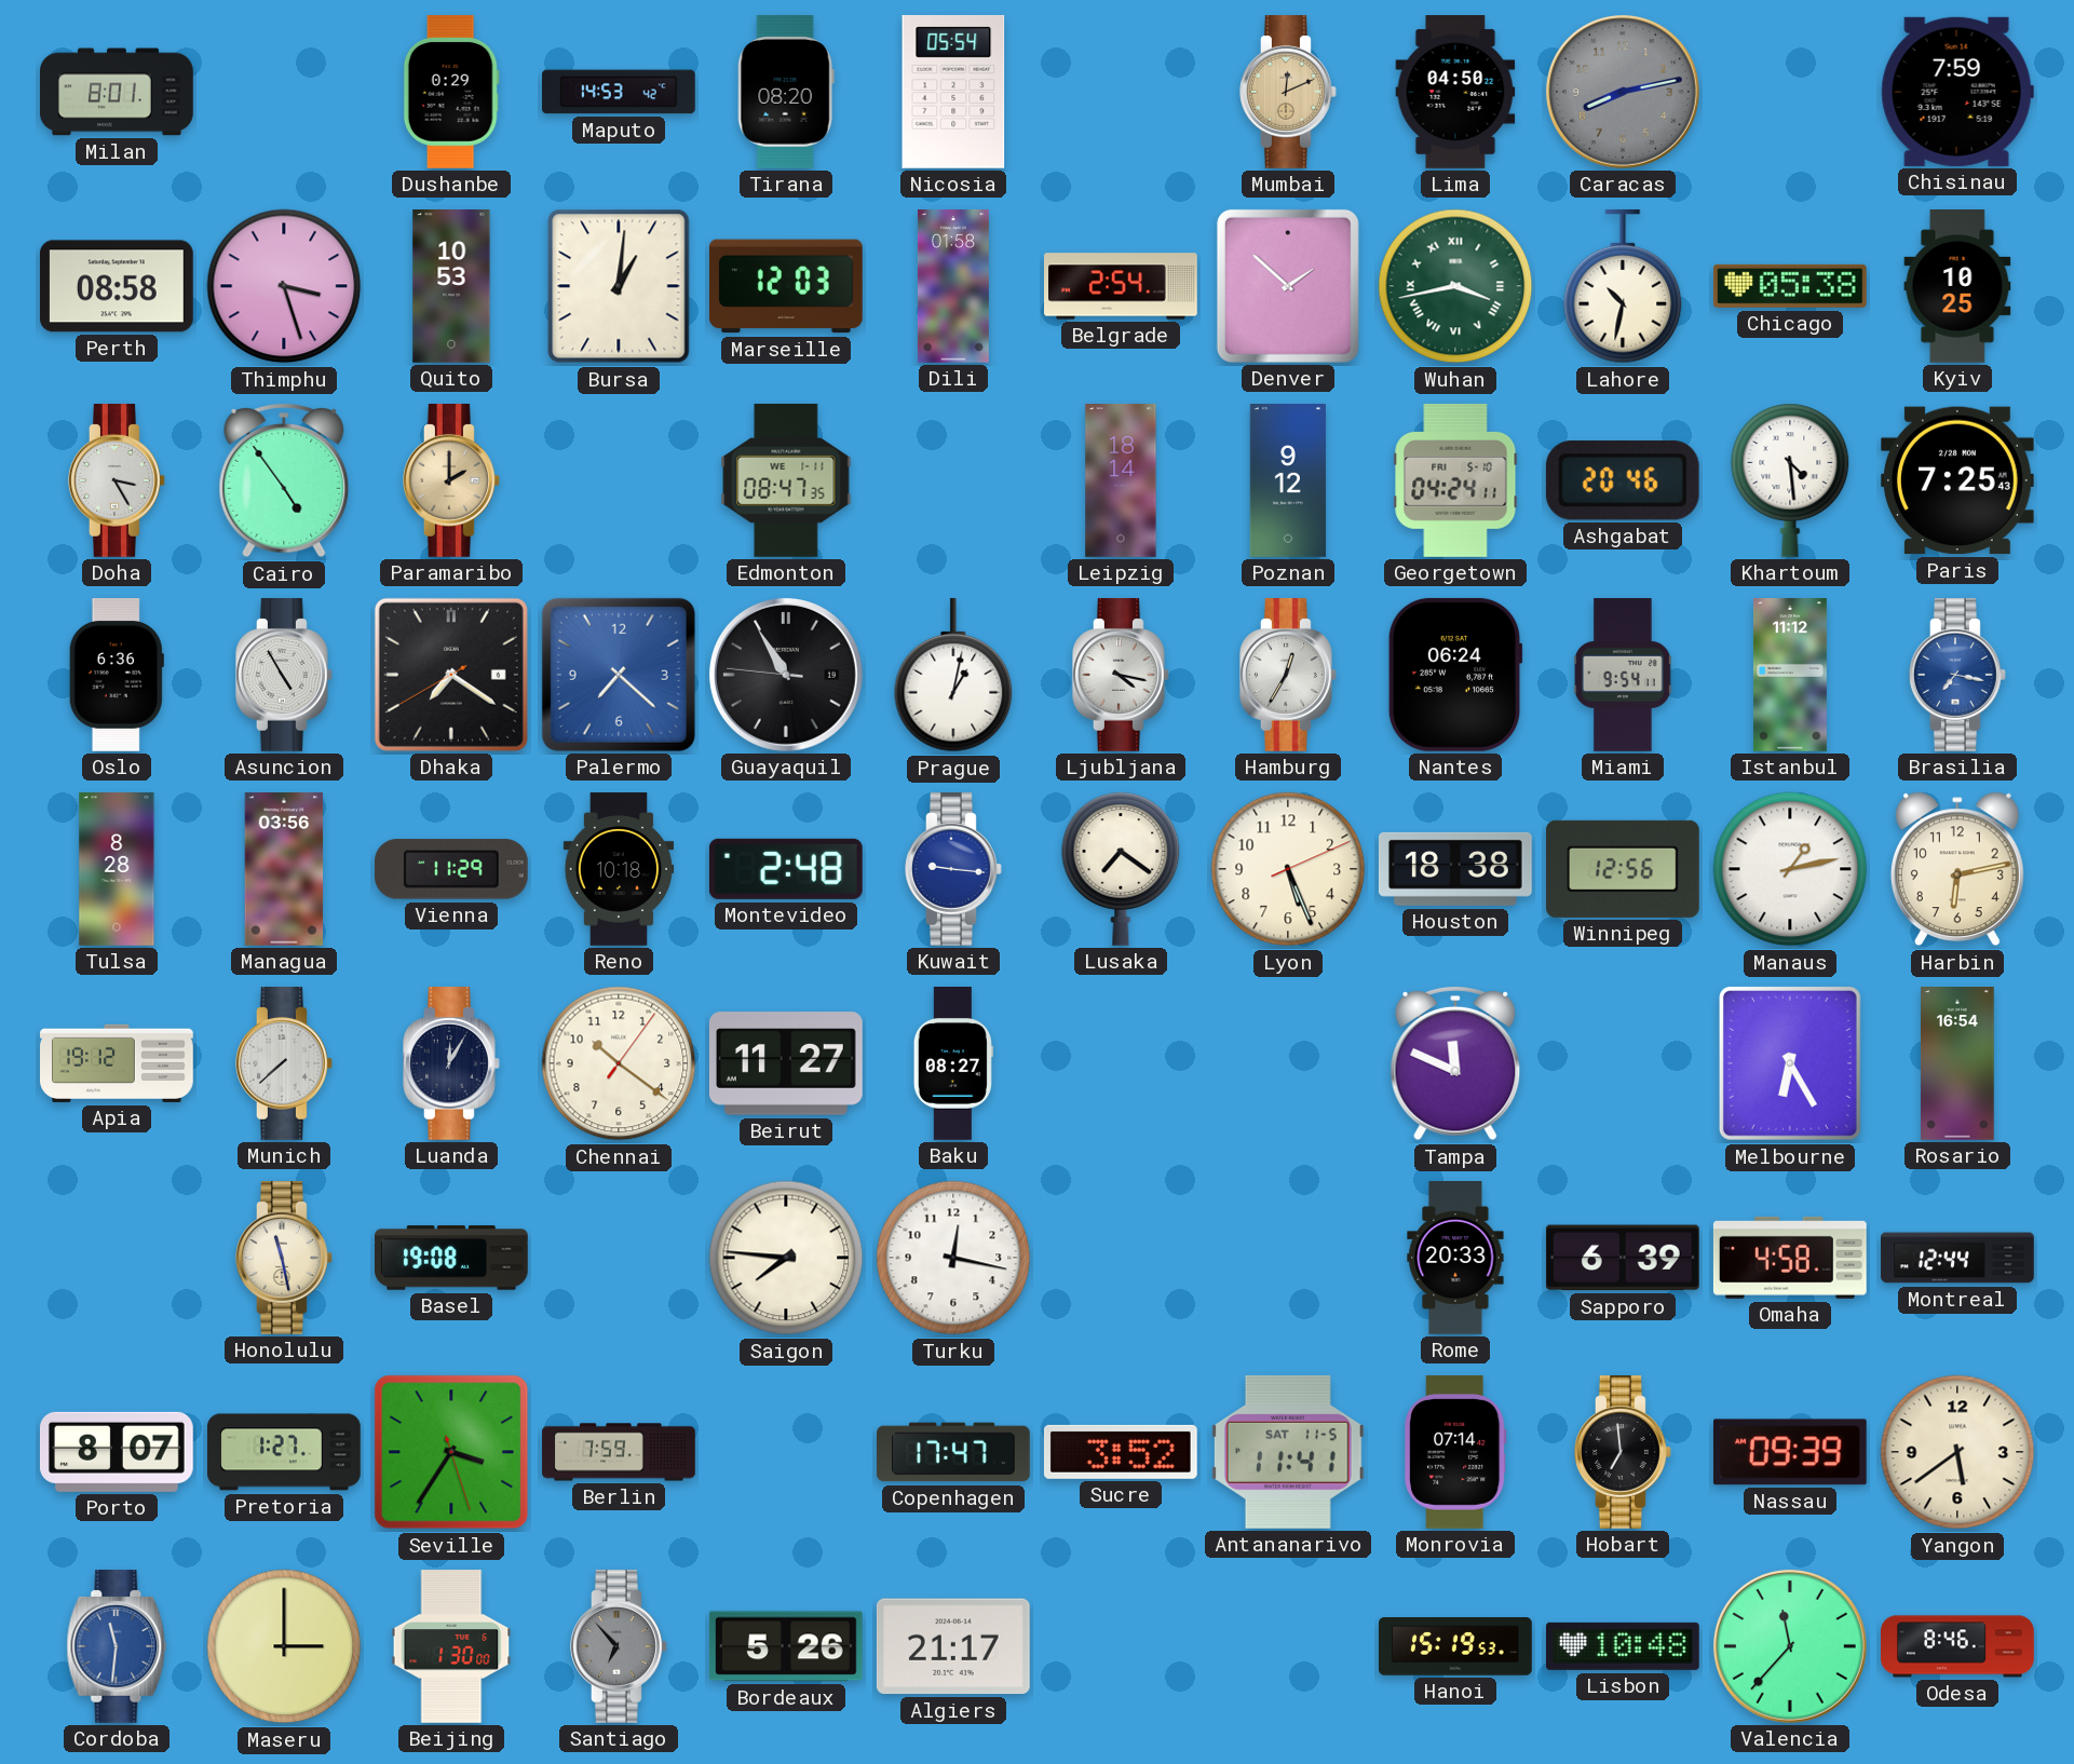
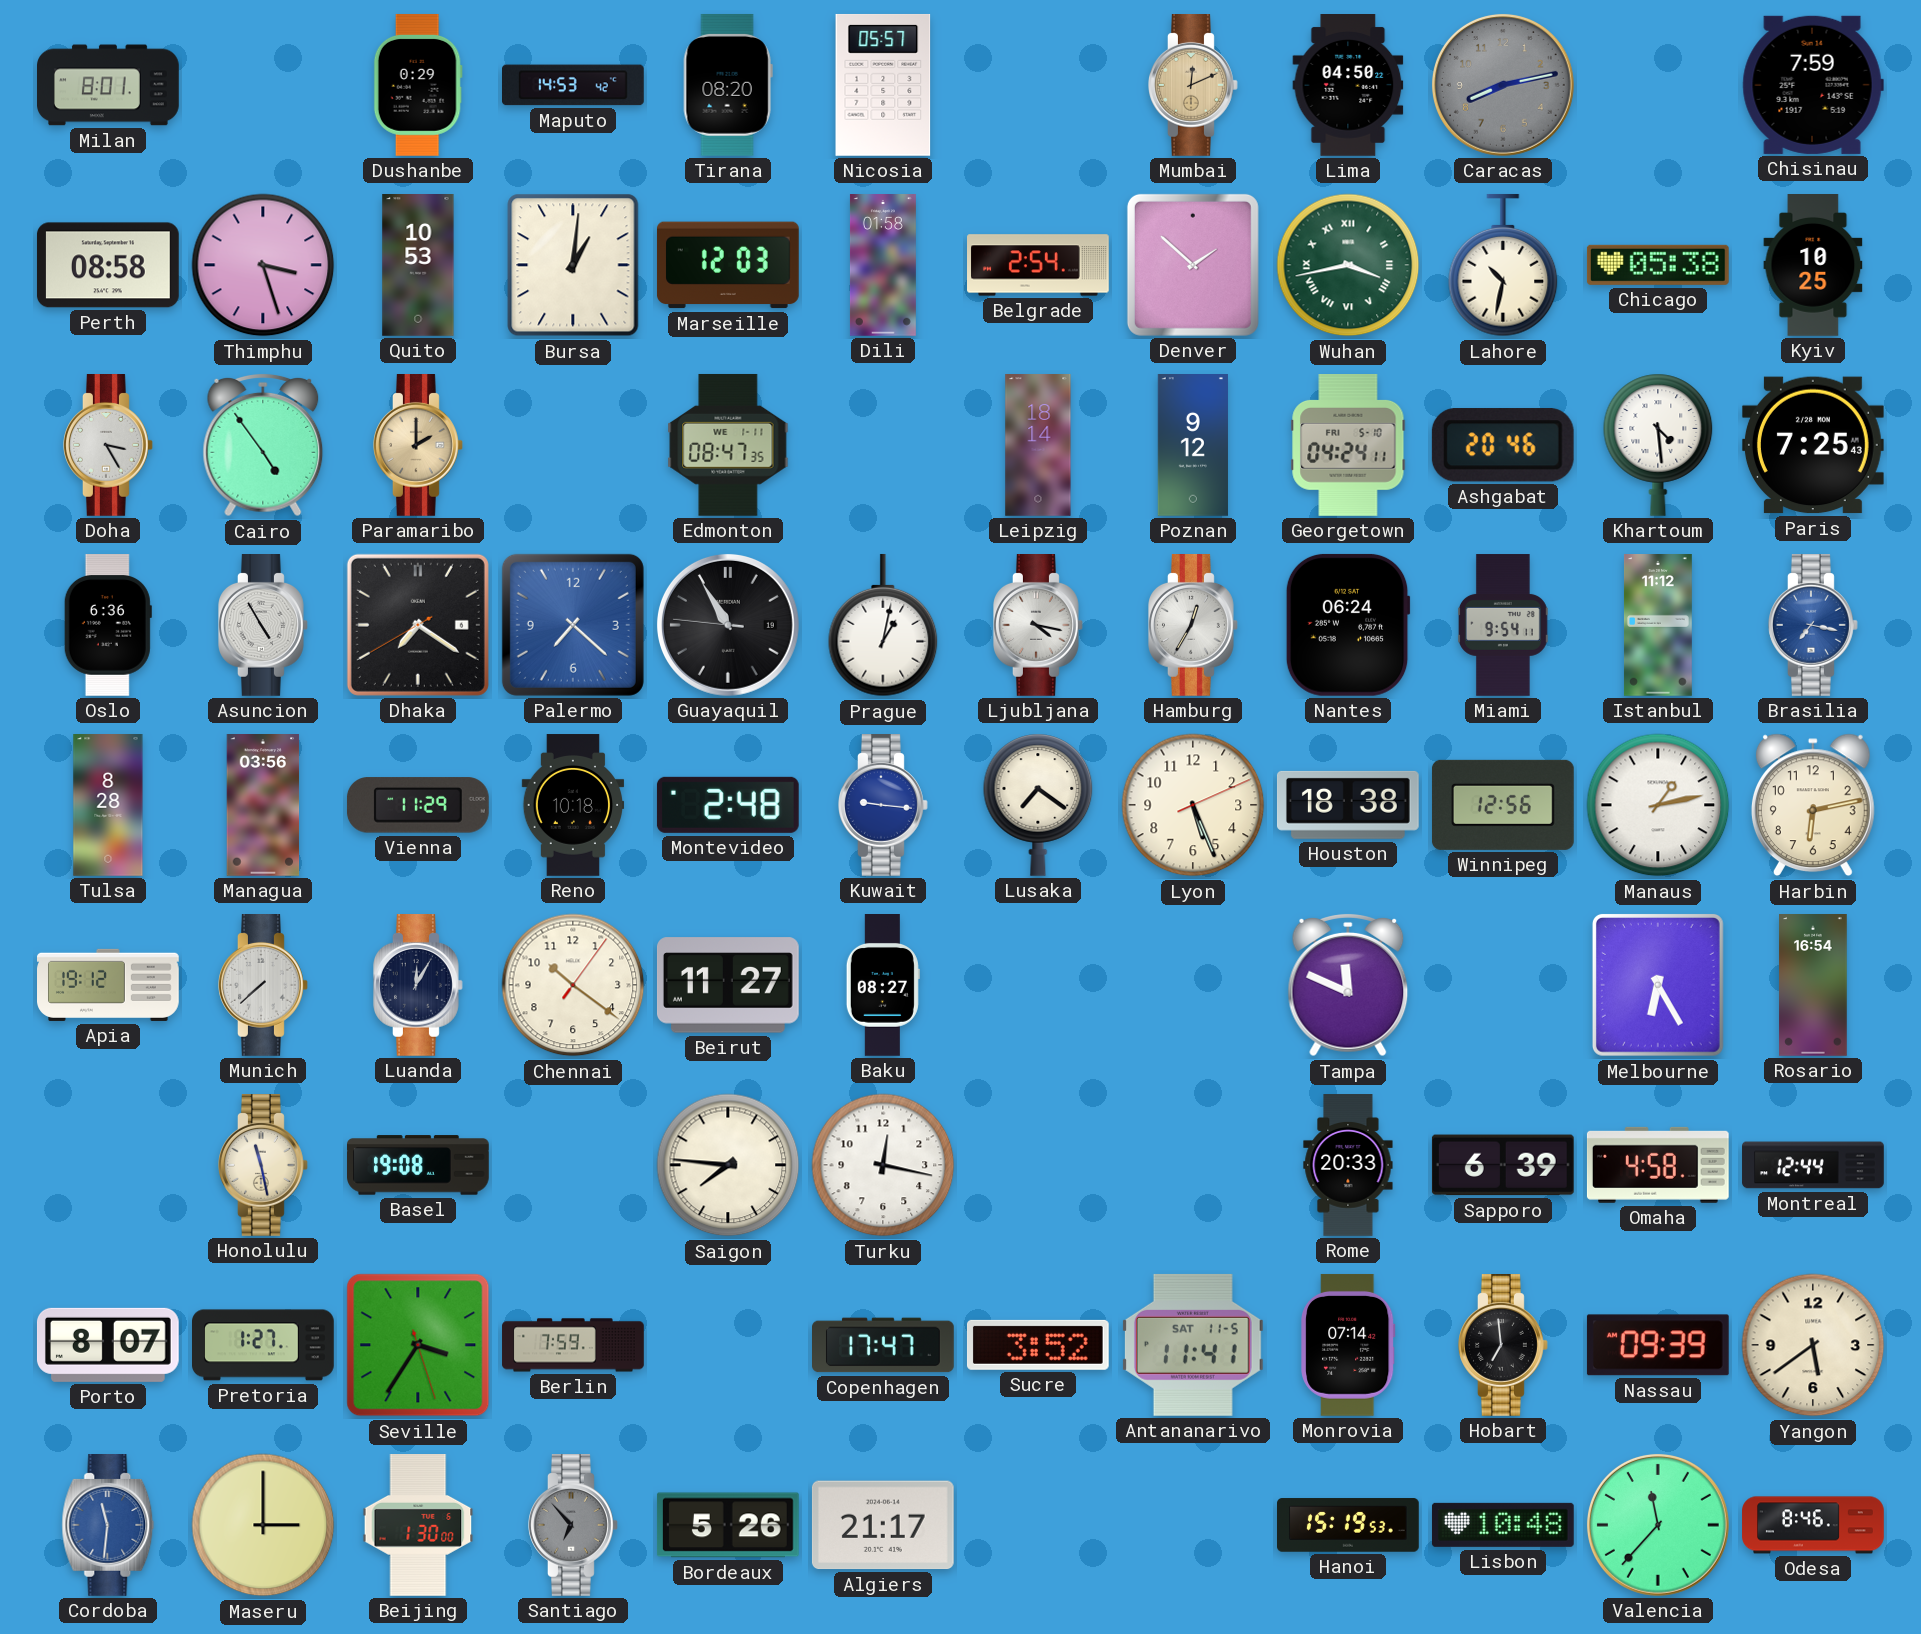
Nicosia: 05:54 -> 05:57 (883, 85)
